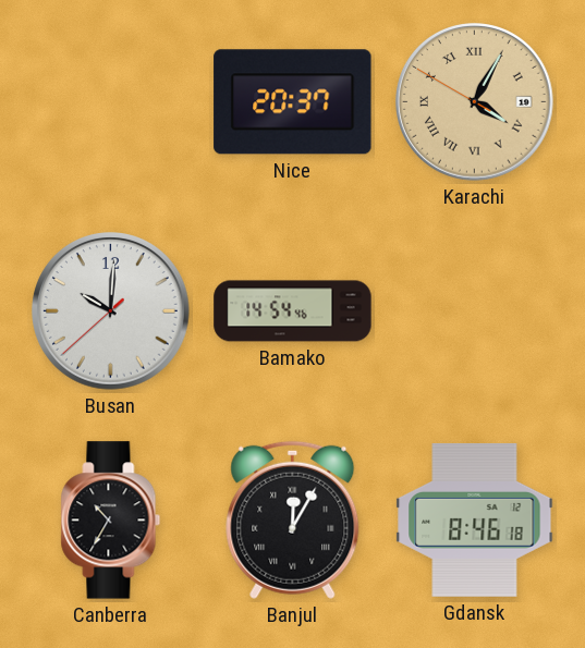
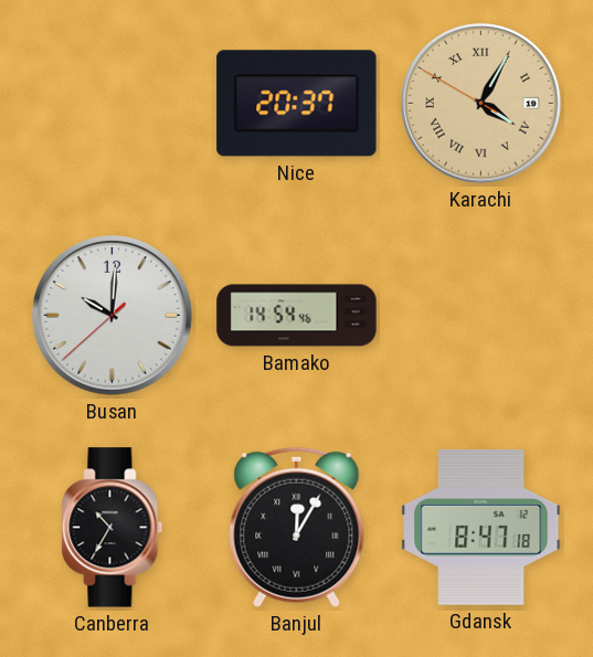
Gdansk: 8:46 -> 8:47 (481, 527)
